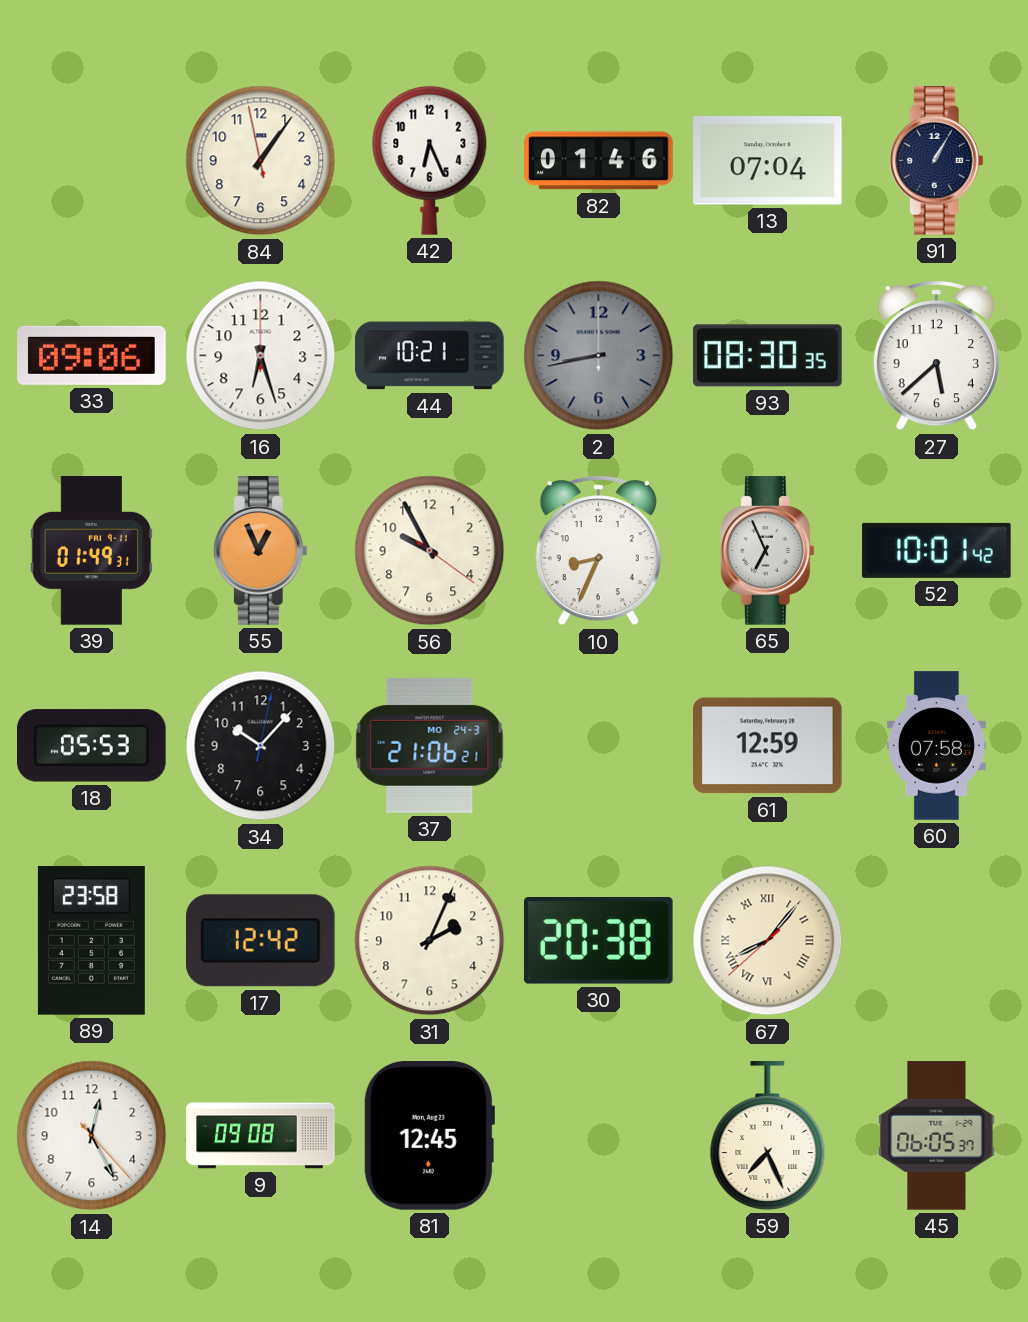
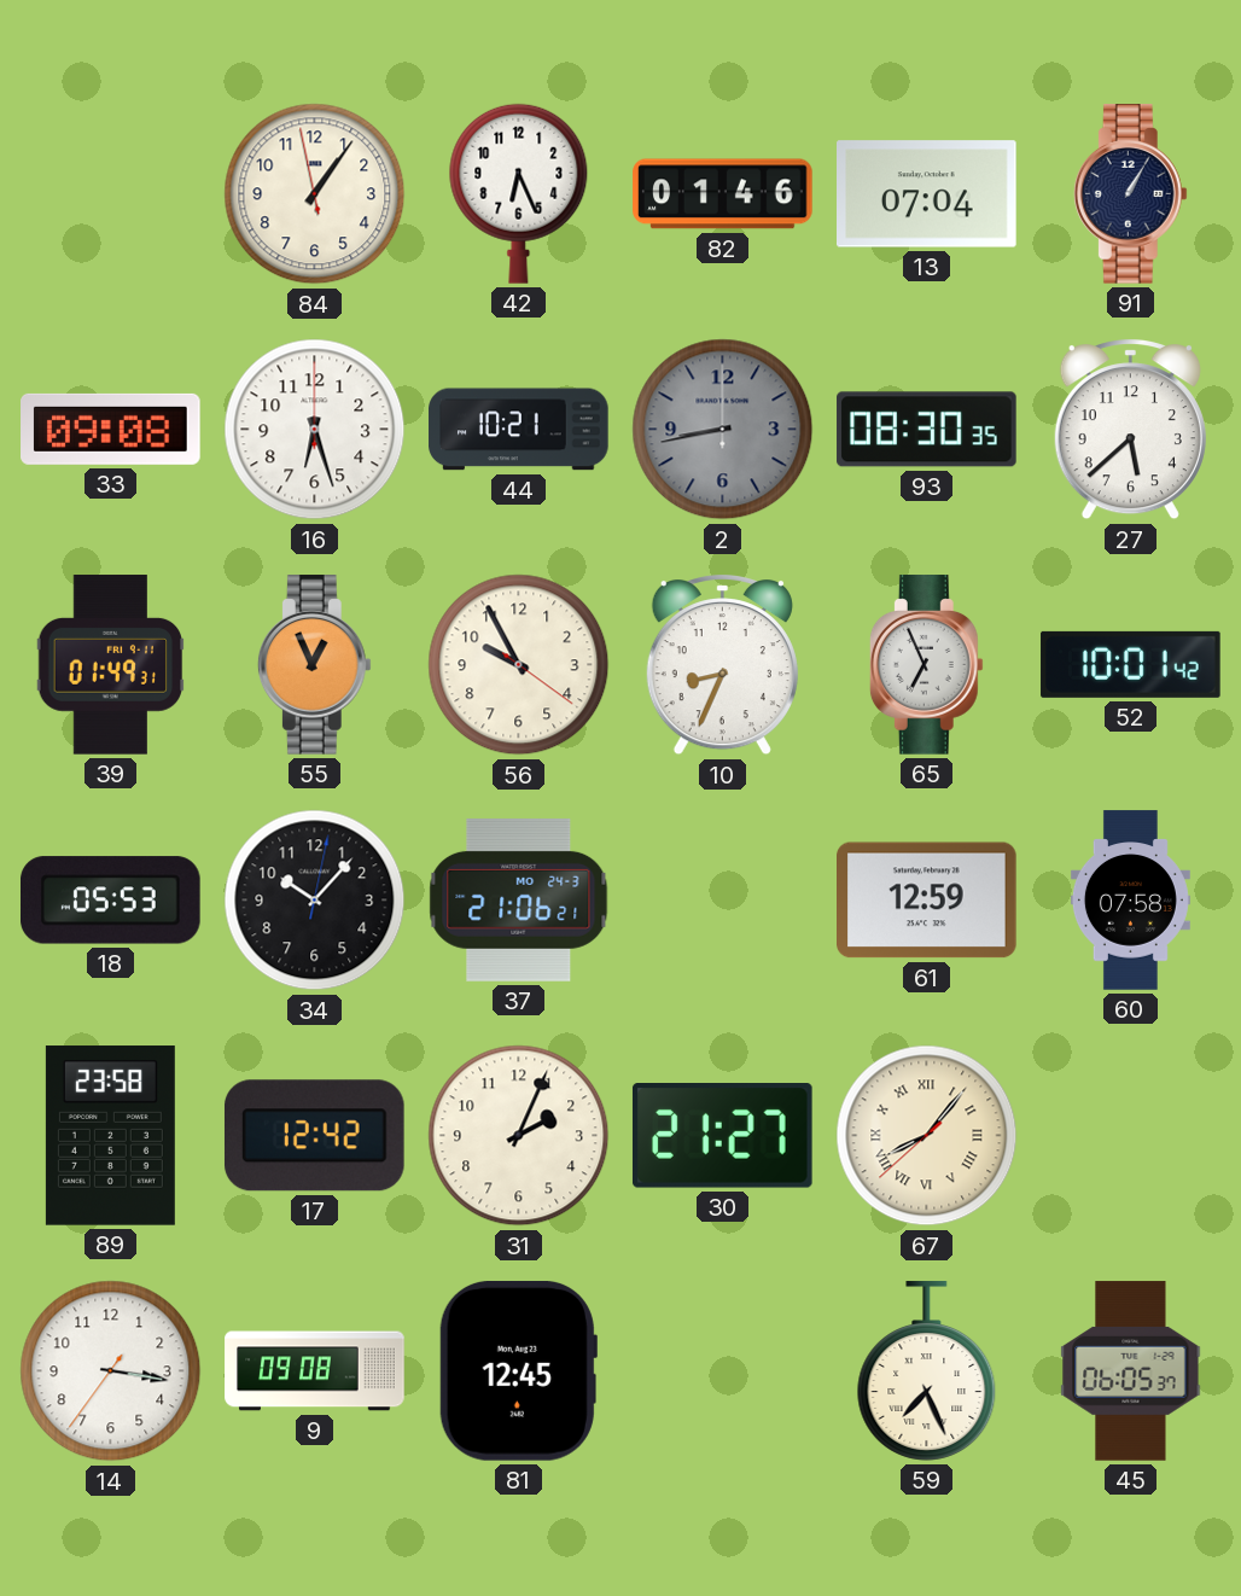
33: 09:06 -> 09:08 (111, 429)
30: 20:38 -> 21:27 (722, 1136)
14: 12:25 -> 3:16 (111, 1371)
